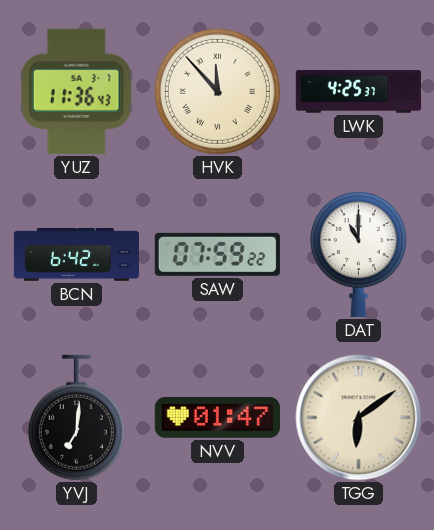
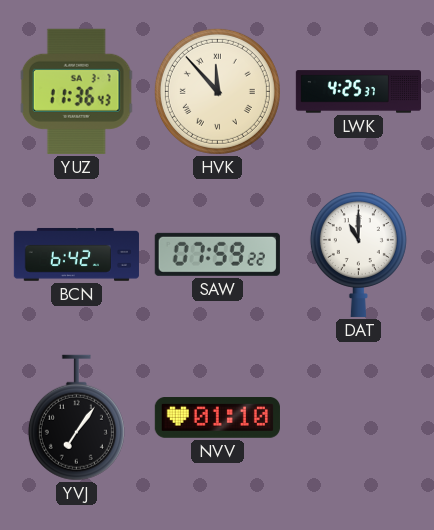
YVJ: 7:01 -> 7:06 (76, 418)
NVV: 01:47 -> 01:10 (217, 418)
TGG: 6:09 -> none (359, 418)
